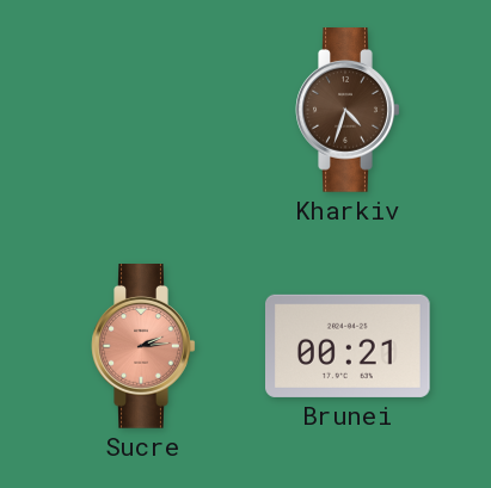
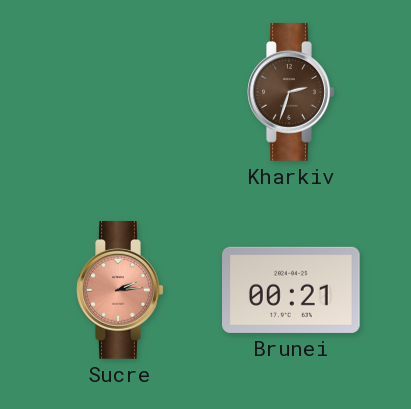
Kharkiv: 4:33 -> 2:33 (291, 93)
